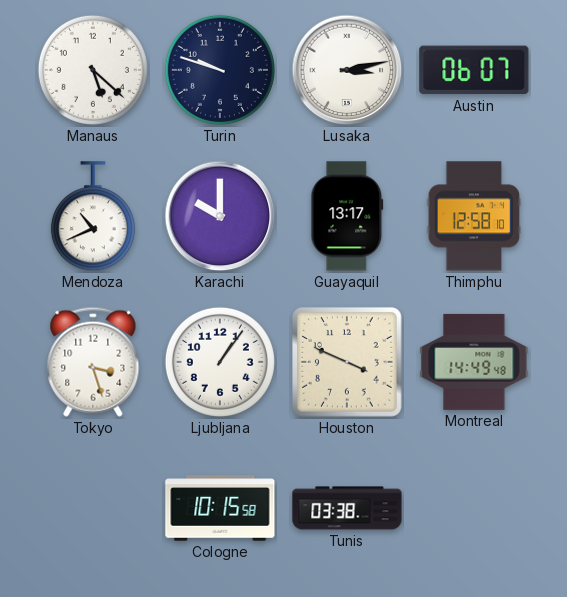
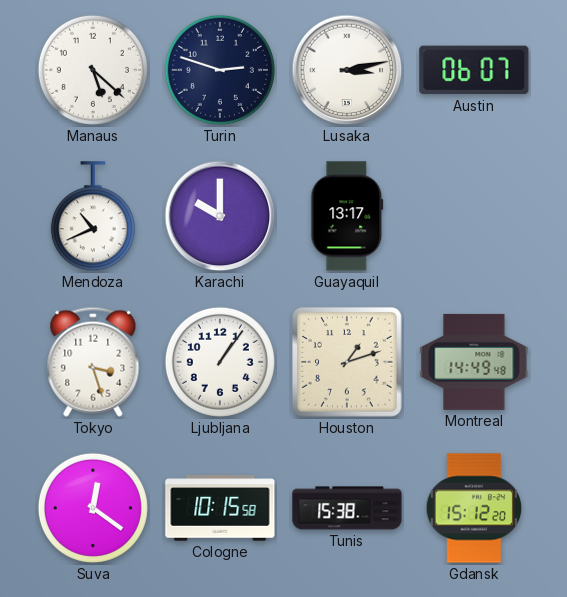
Turin: 9:48 -> 2:48 (220, 70)
Thimphu: 12:58 -> none (474, 216)
Houston: 3:49 -> 1:12 (348, 363)
Suva: none -> 12:21 (93, 508)
Tunis: 03:38 -> 15:38 (347, 508)
Gdansk: none -> 15:12 (474, 508)
